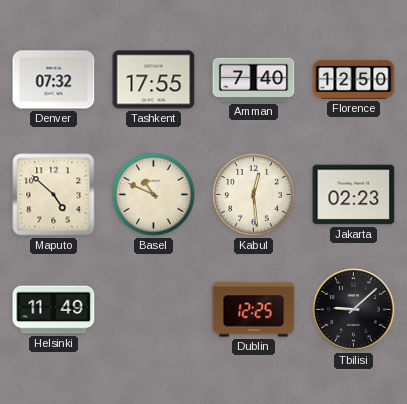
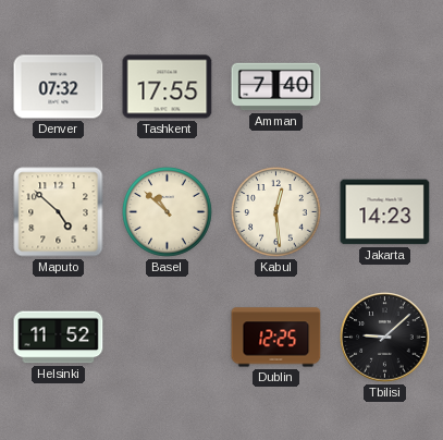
Florence: 12:50 -> none (354, 79)
Basel: 10:49 -> 10:52 (168, 212)
Jakarta: 02:23 -> 14:23 (385, 212)
Helsinki: 11:49 -> 11:52 (59, 338)
